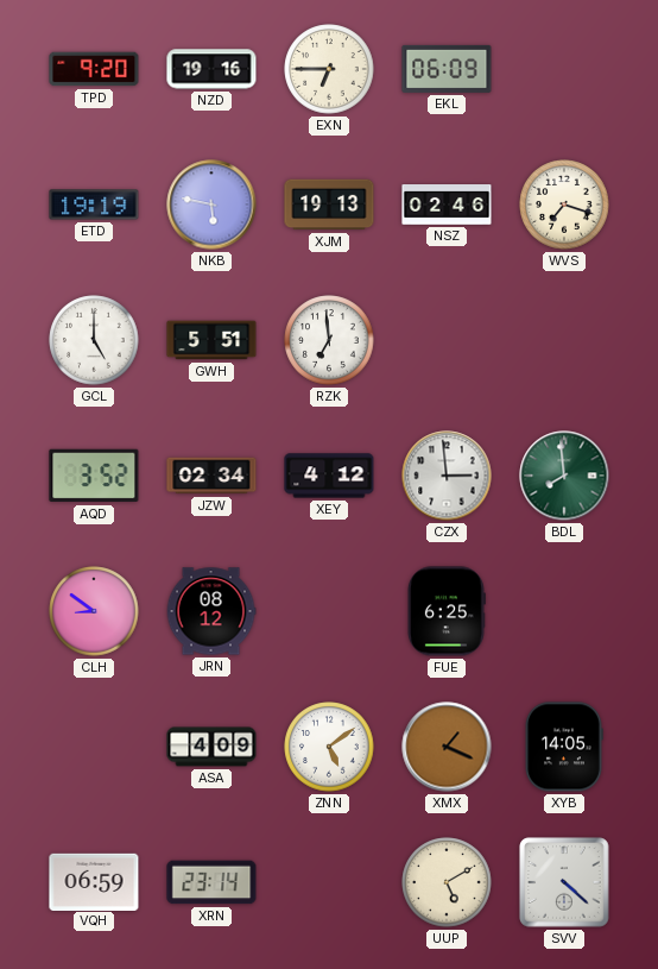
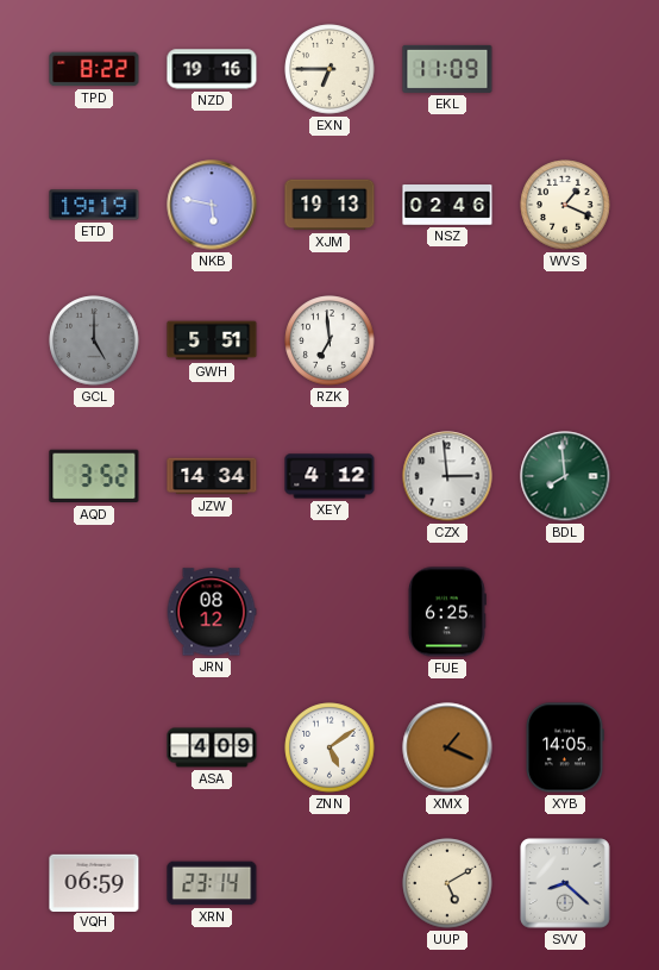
TPD: 9:20 -> 8:22 (94, 69)
EKL: 06:09 -> 11:09 (447, 69)
WVS: 7:18 -> 1:19 (565, 205)
GCL dial: white -> grey (94, 340)
JZW: 02:34 -> 14:34 (212, 476)
CLH: 8:51 -> none (94, 611)
SVV: 4:22 -> 8:22 (565, 883)
